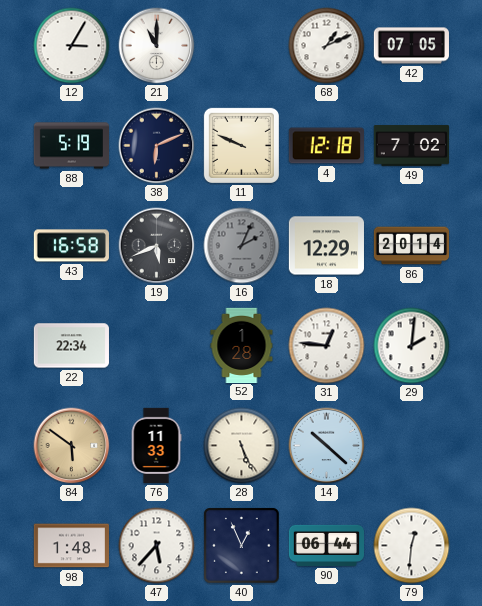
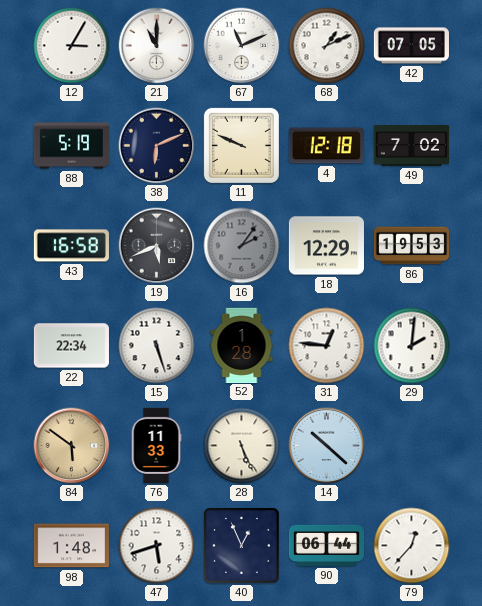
67: none -> 11:11 (242, 46)
16: 2:04 -> 2:06 (242, 246)
86: 20:14 -> 19:53 (411, 246)
15: none -> 5:27 (157, 346)
47: 5:37 -> 5:42 (157, 546)
79: 12:31 -> 12:37 (412, 546)
